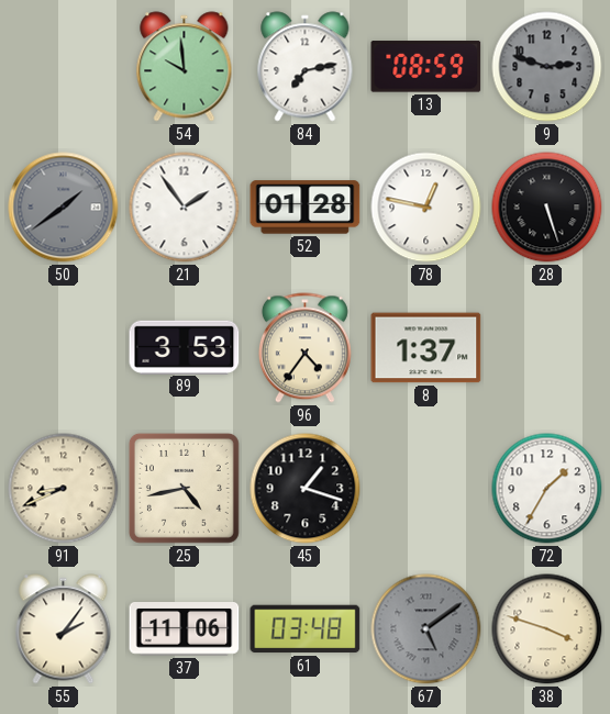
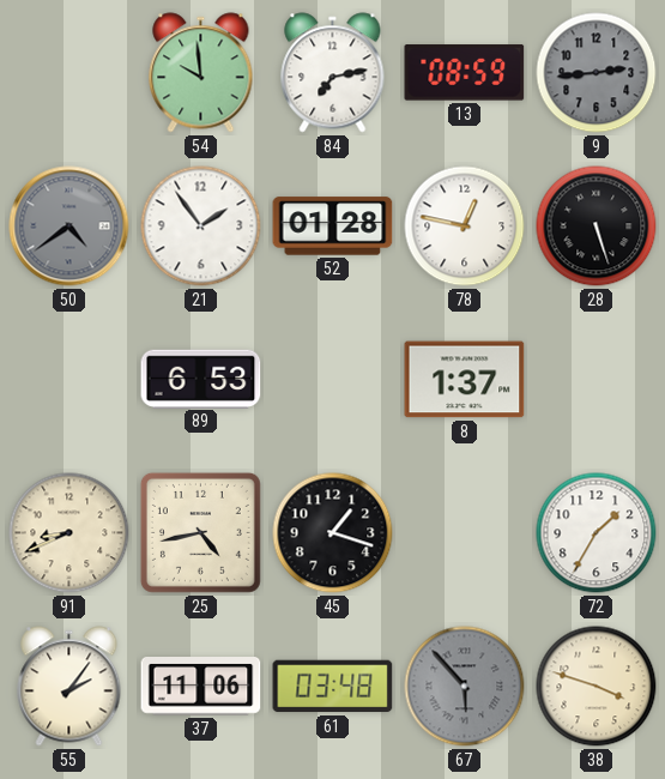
9: 2:48 -> 2:44 (597, 73)
50: 1:39 -> 4:39 (69, 227)
89: 3:53 -> 6:53 (201, 379)
96: 4:36 -> none (304, 348)
67: 5:09 -> 5:53 (465, 687)
